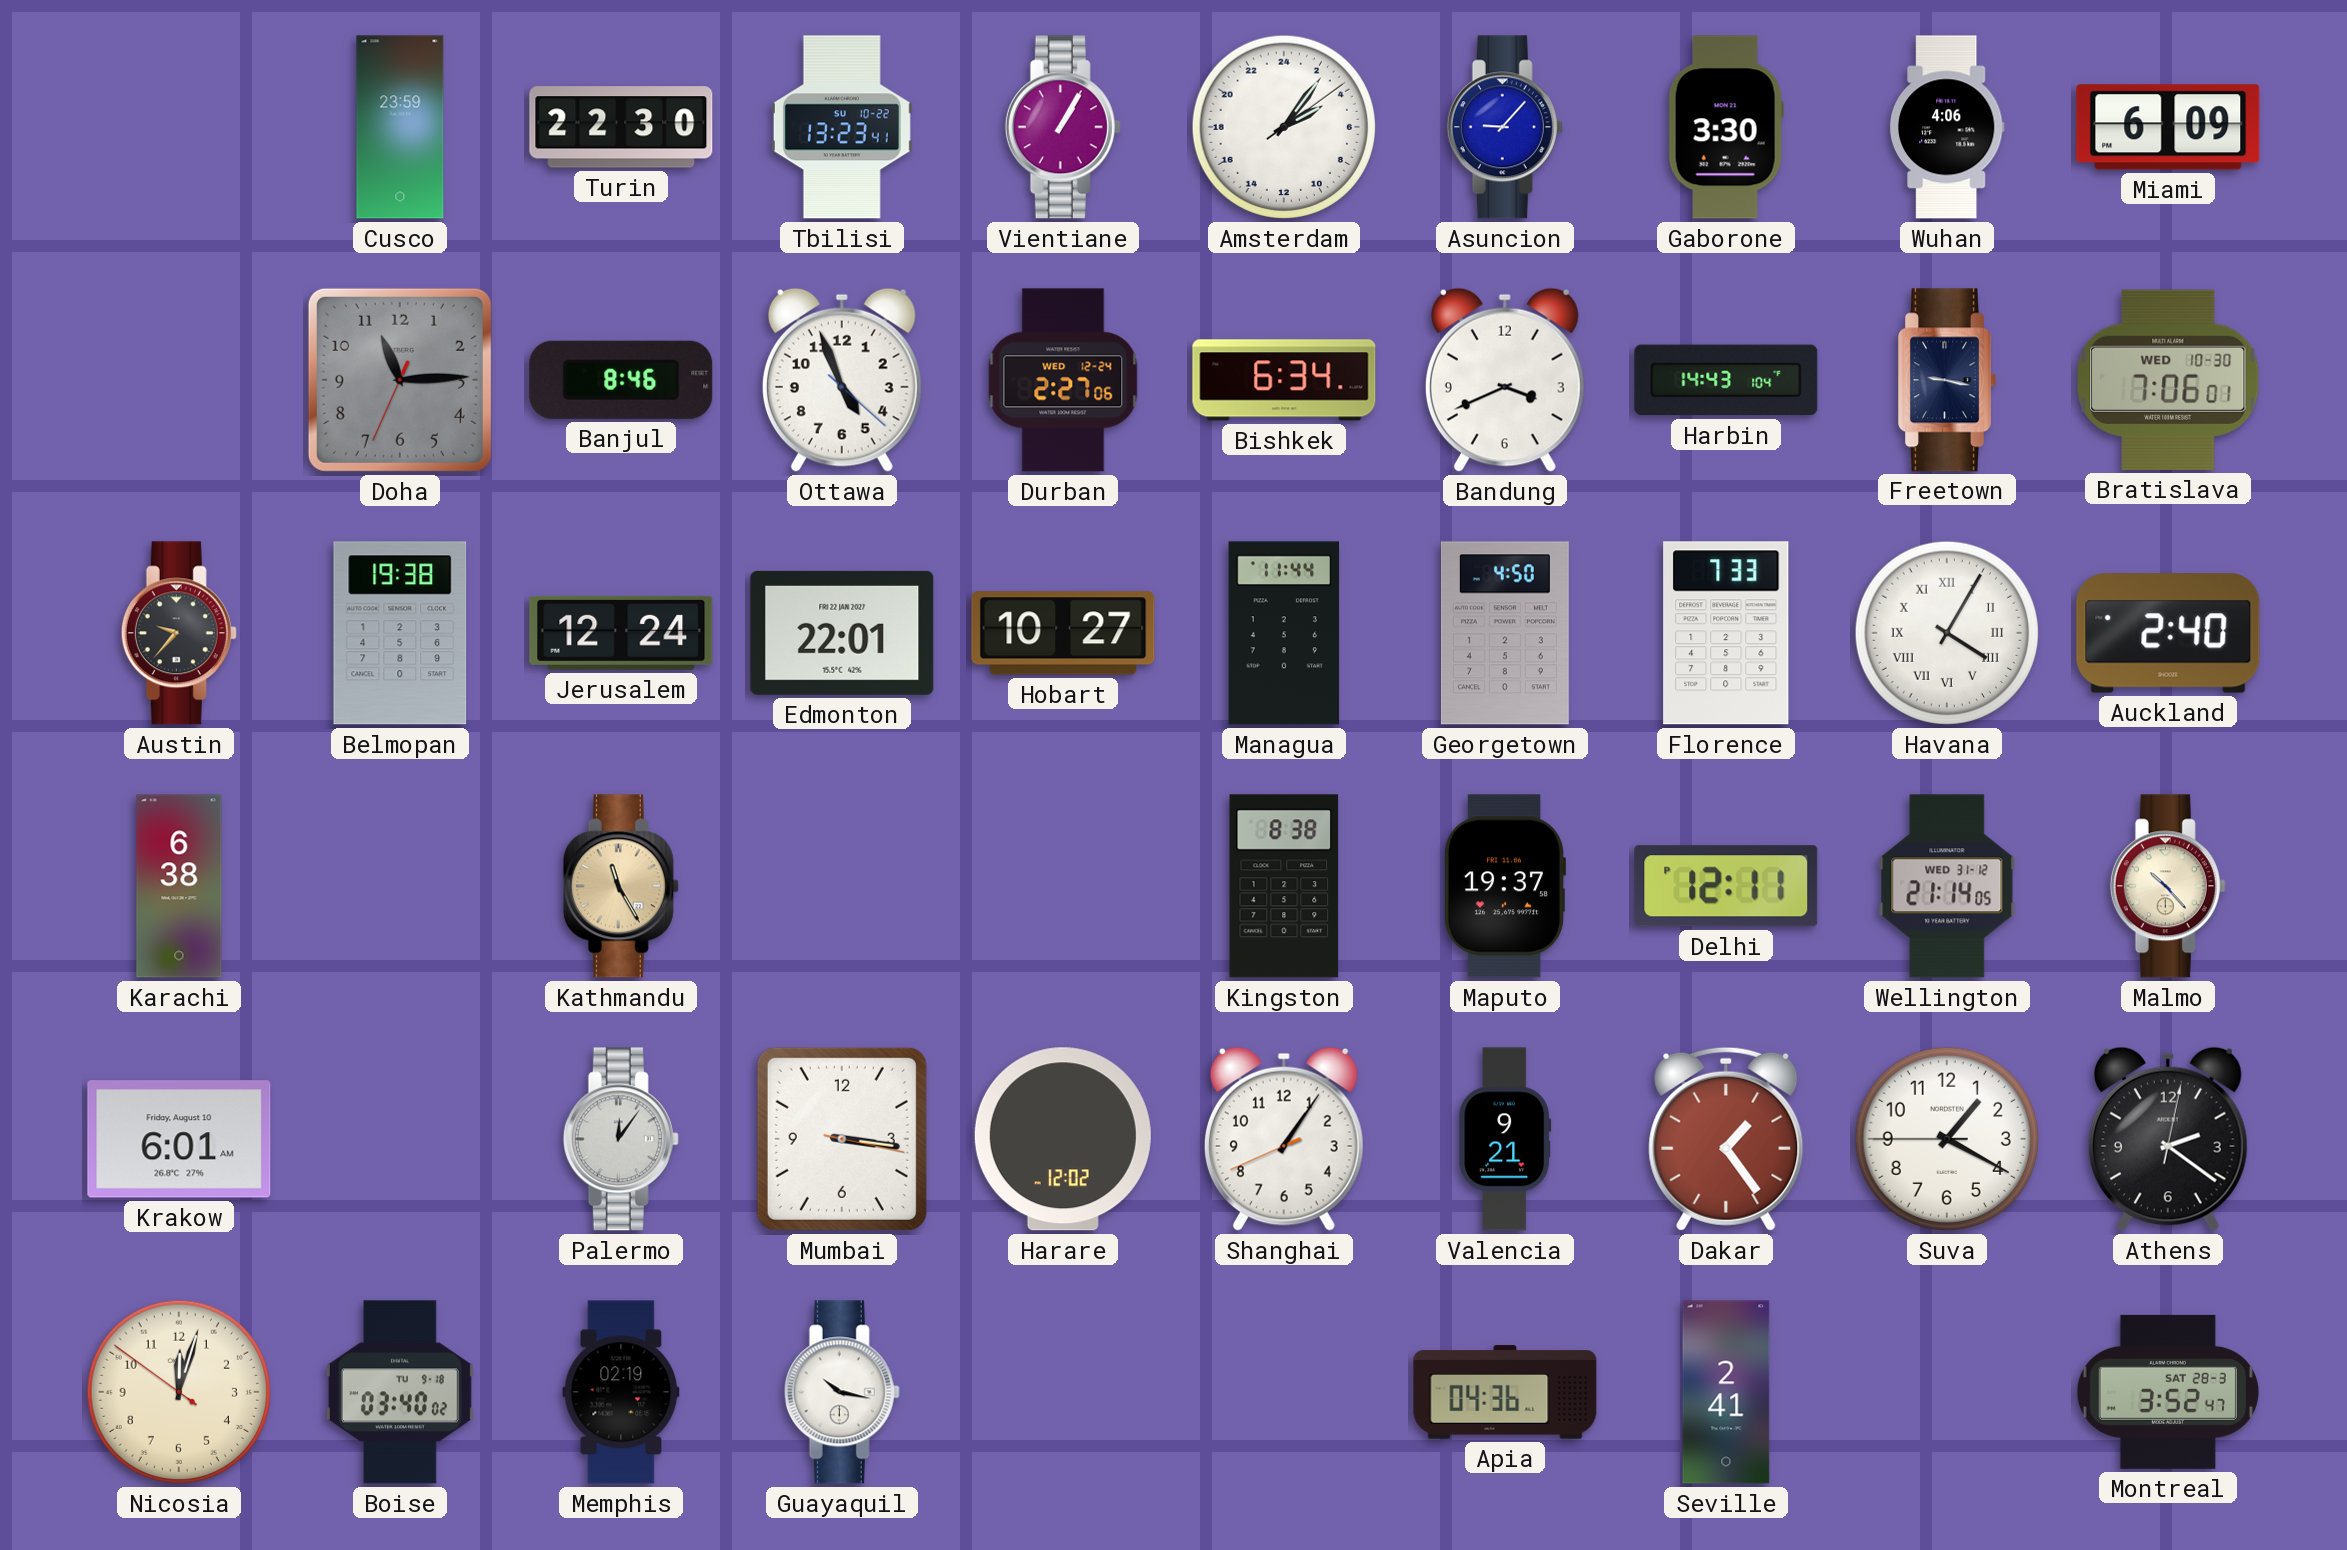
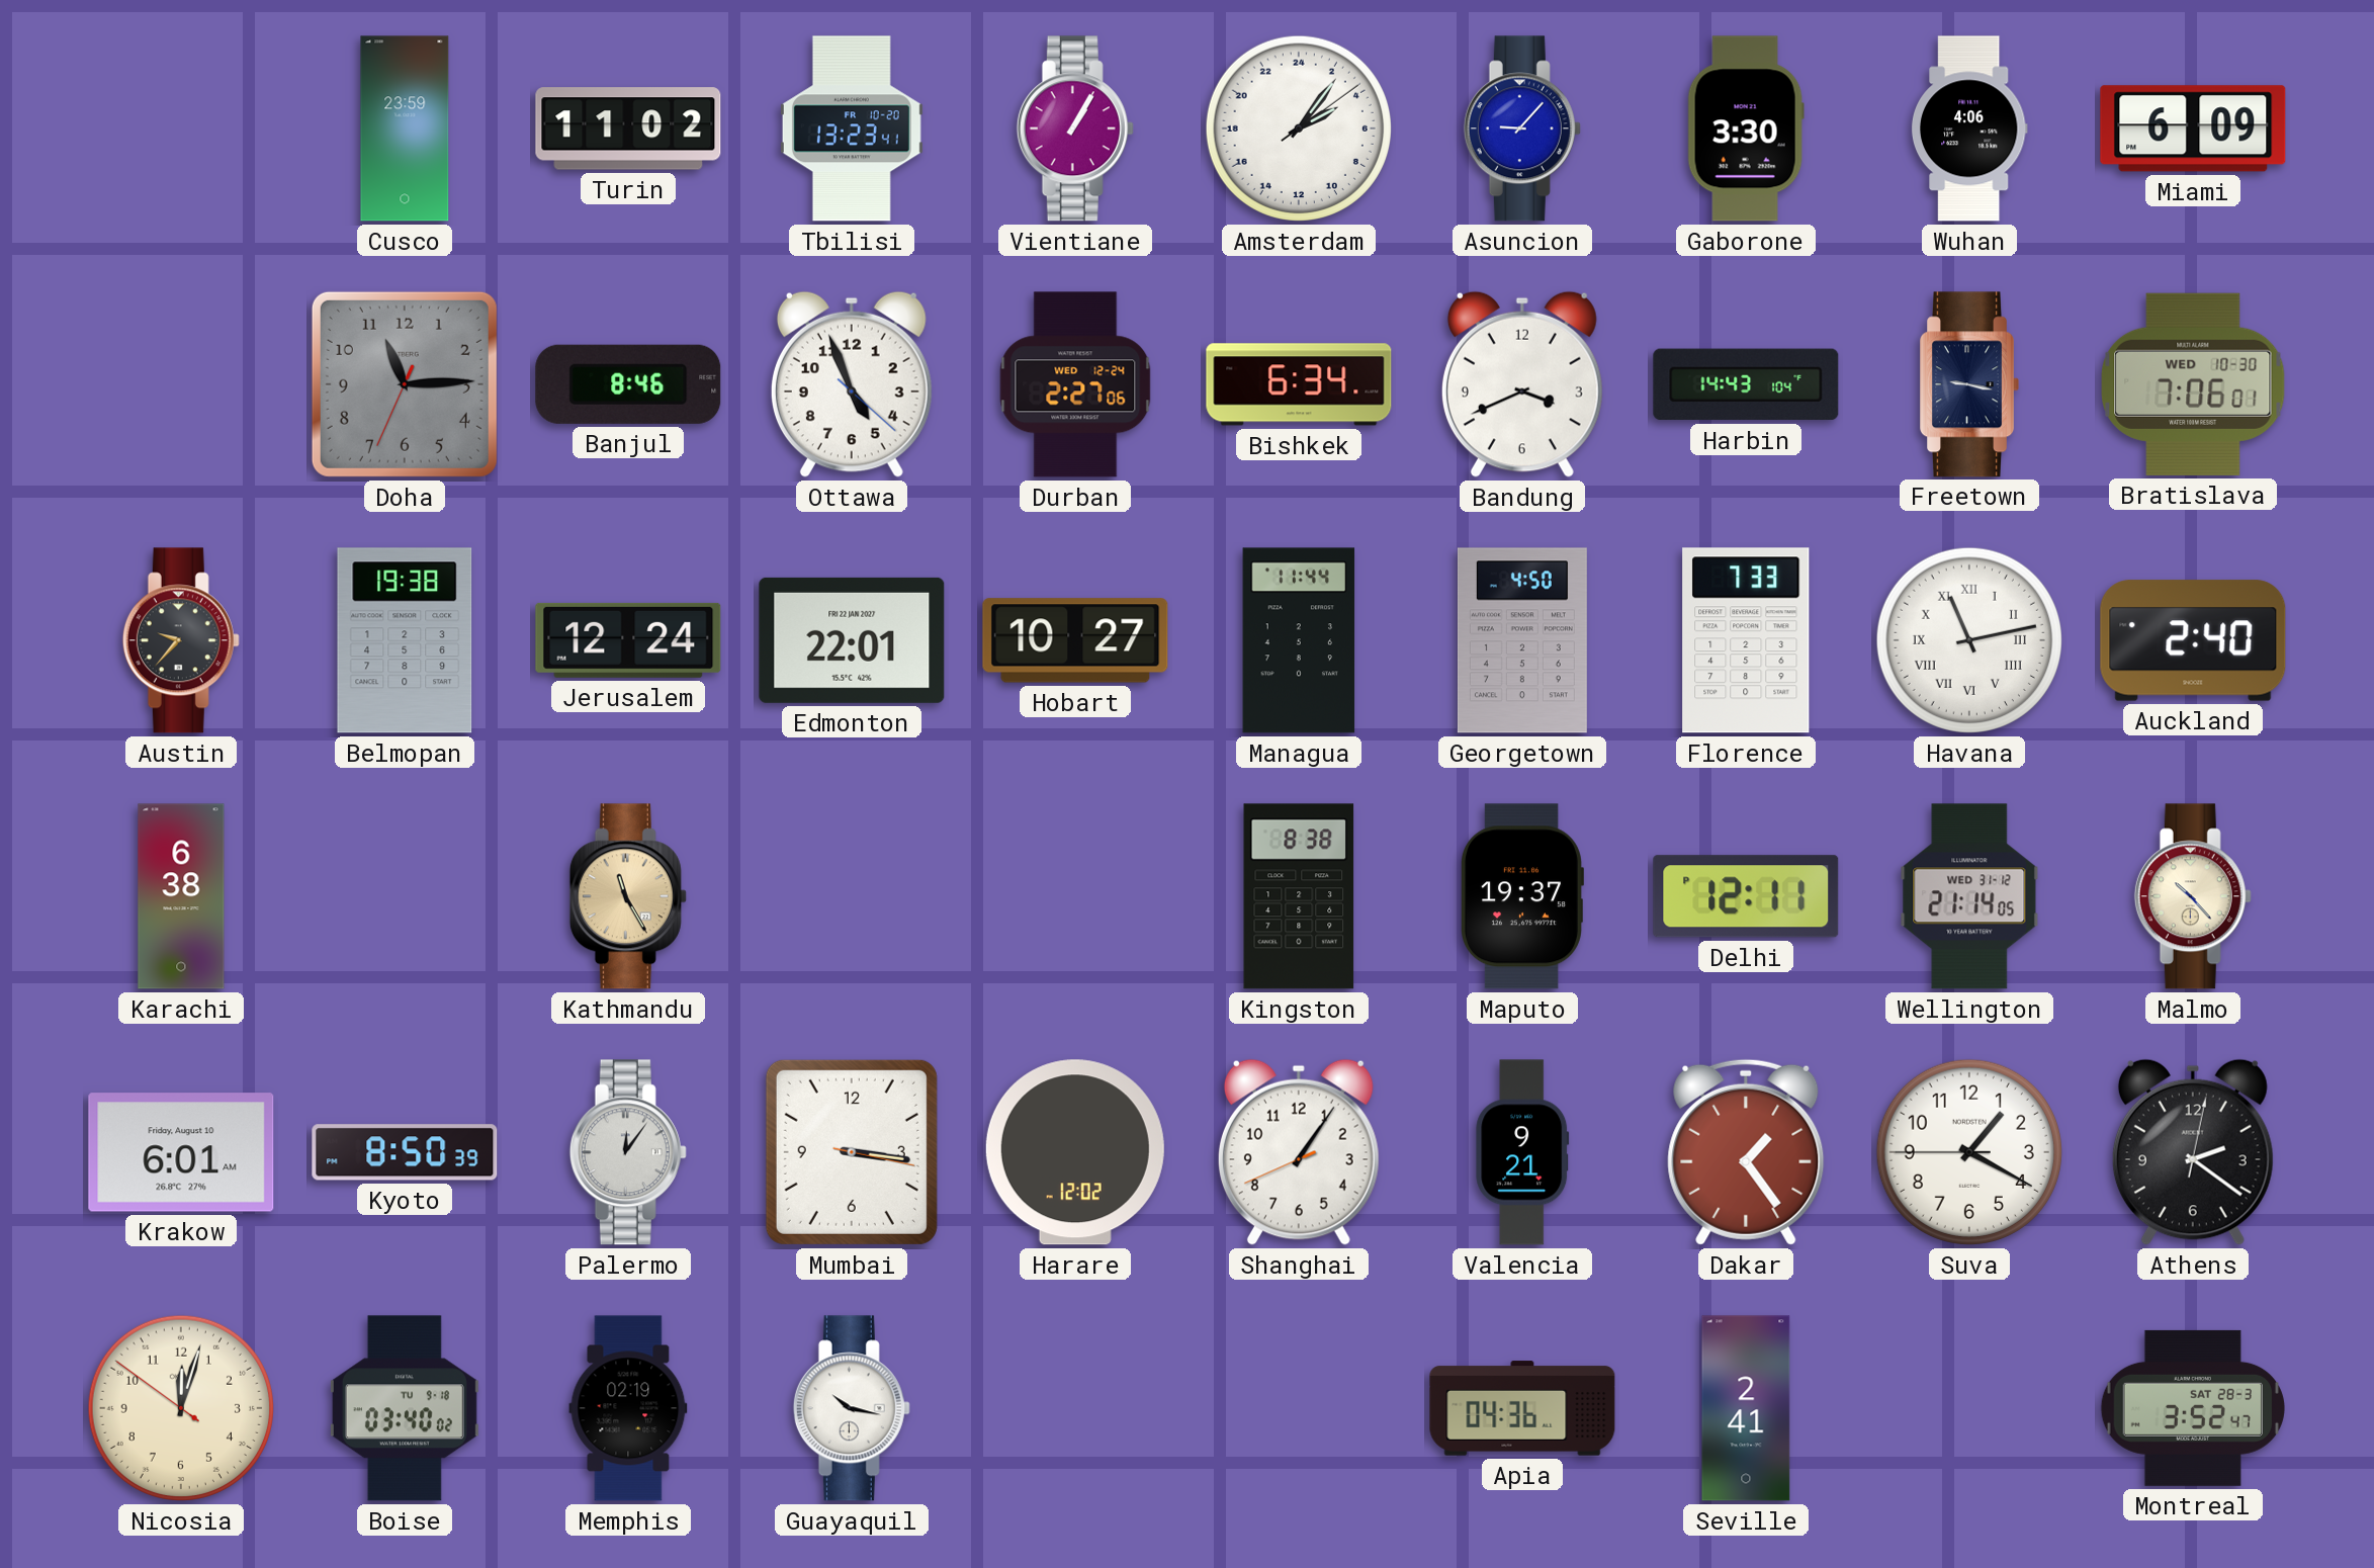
Turin: 22:30 -> 11:02 (628, 128)
Tbilisi date: SU 10-22 -> FR 10-20 (852, 128)
Havana: 4:05 -> 11:13 (1969, 640)
Kyoto: none -> 8:50 (405, 1152)
